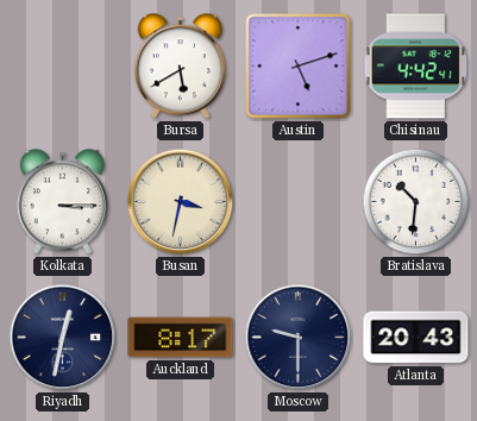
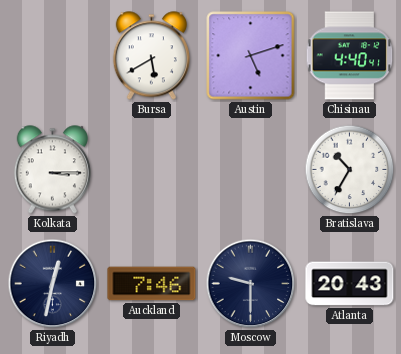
Chisinau: 4:42 -> 4:40 (350, 56)
Busan: 3:32 -> none (181, 202)
Bratislava: 10:31 -> 10:35 (350, 170)
Auckland: 8:17 -> 7:46 (152, 284)
